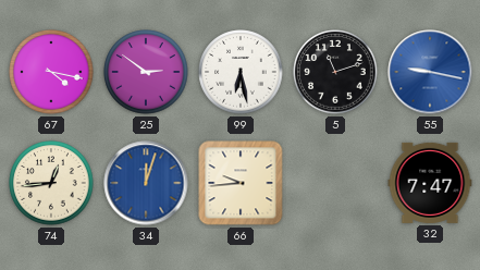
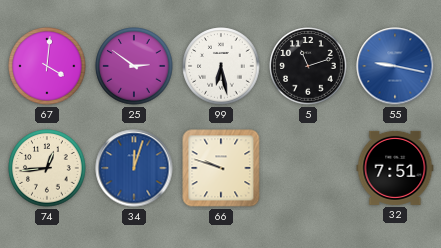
67: 4:17 -> 4:01 (47, 66)
66: 9:44 -> 9:48 (221, 168)
32: 7:47 -> 7:51 (395, 168)
